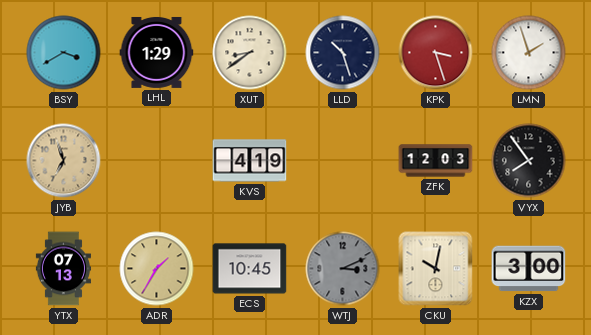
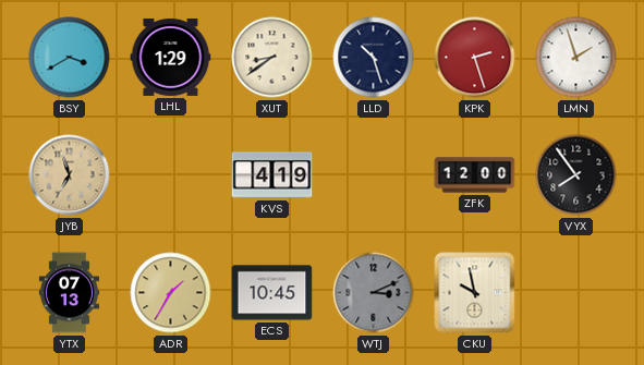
KPK: 3:27 -> 2:27 (475, 58)
ZFK: 12:03 -> 12:00 (475, 175)
CKU: 10:02 -> 9:58 (475, 293)
KZX: 3:00 -> none (529, 269)
